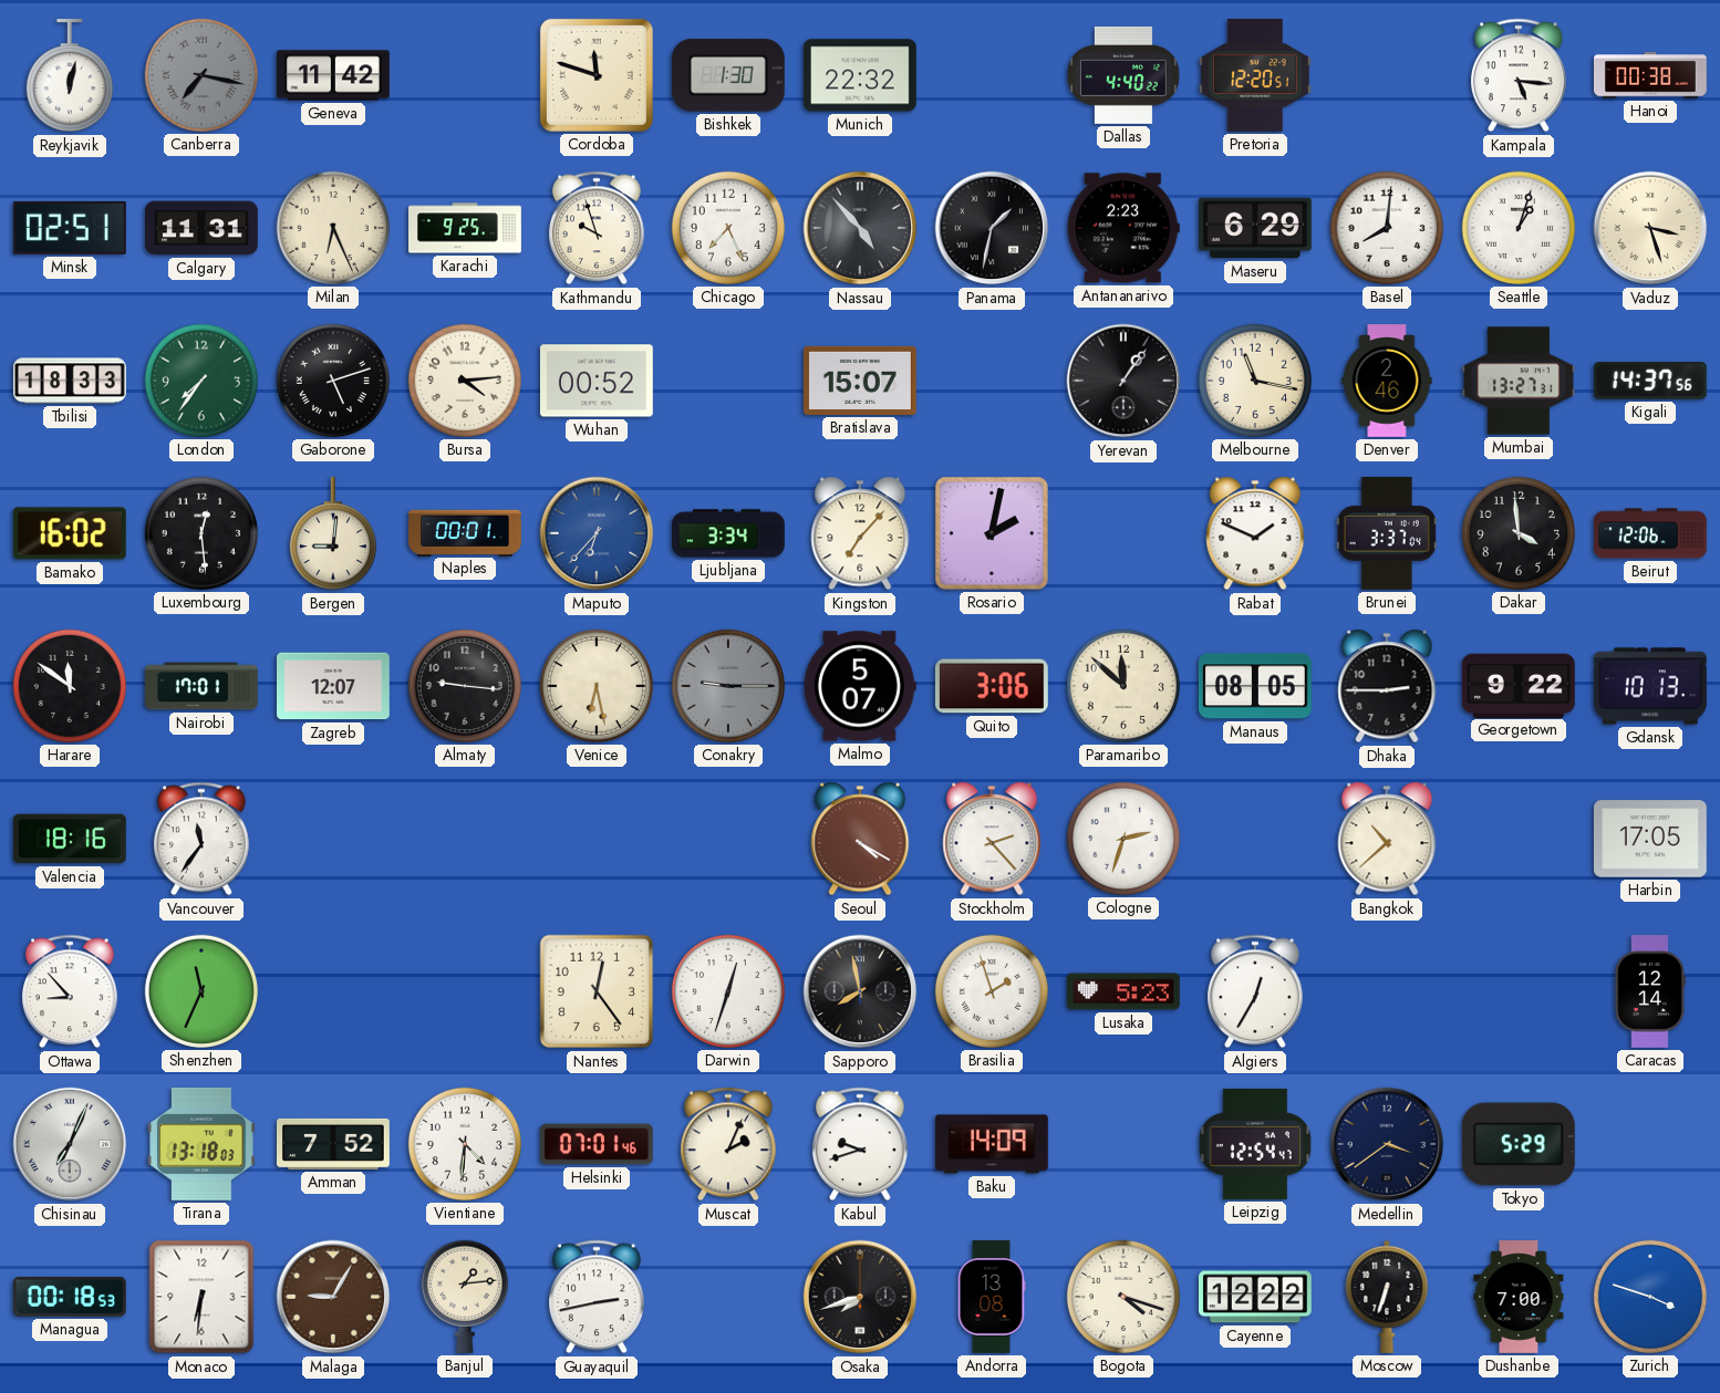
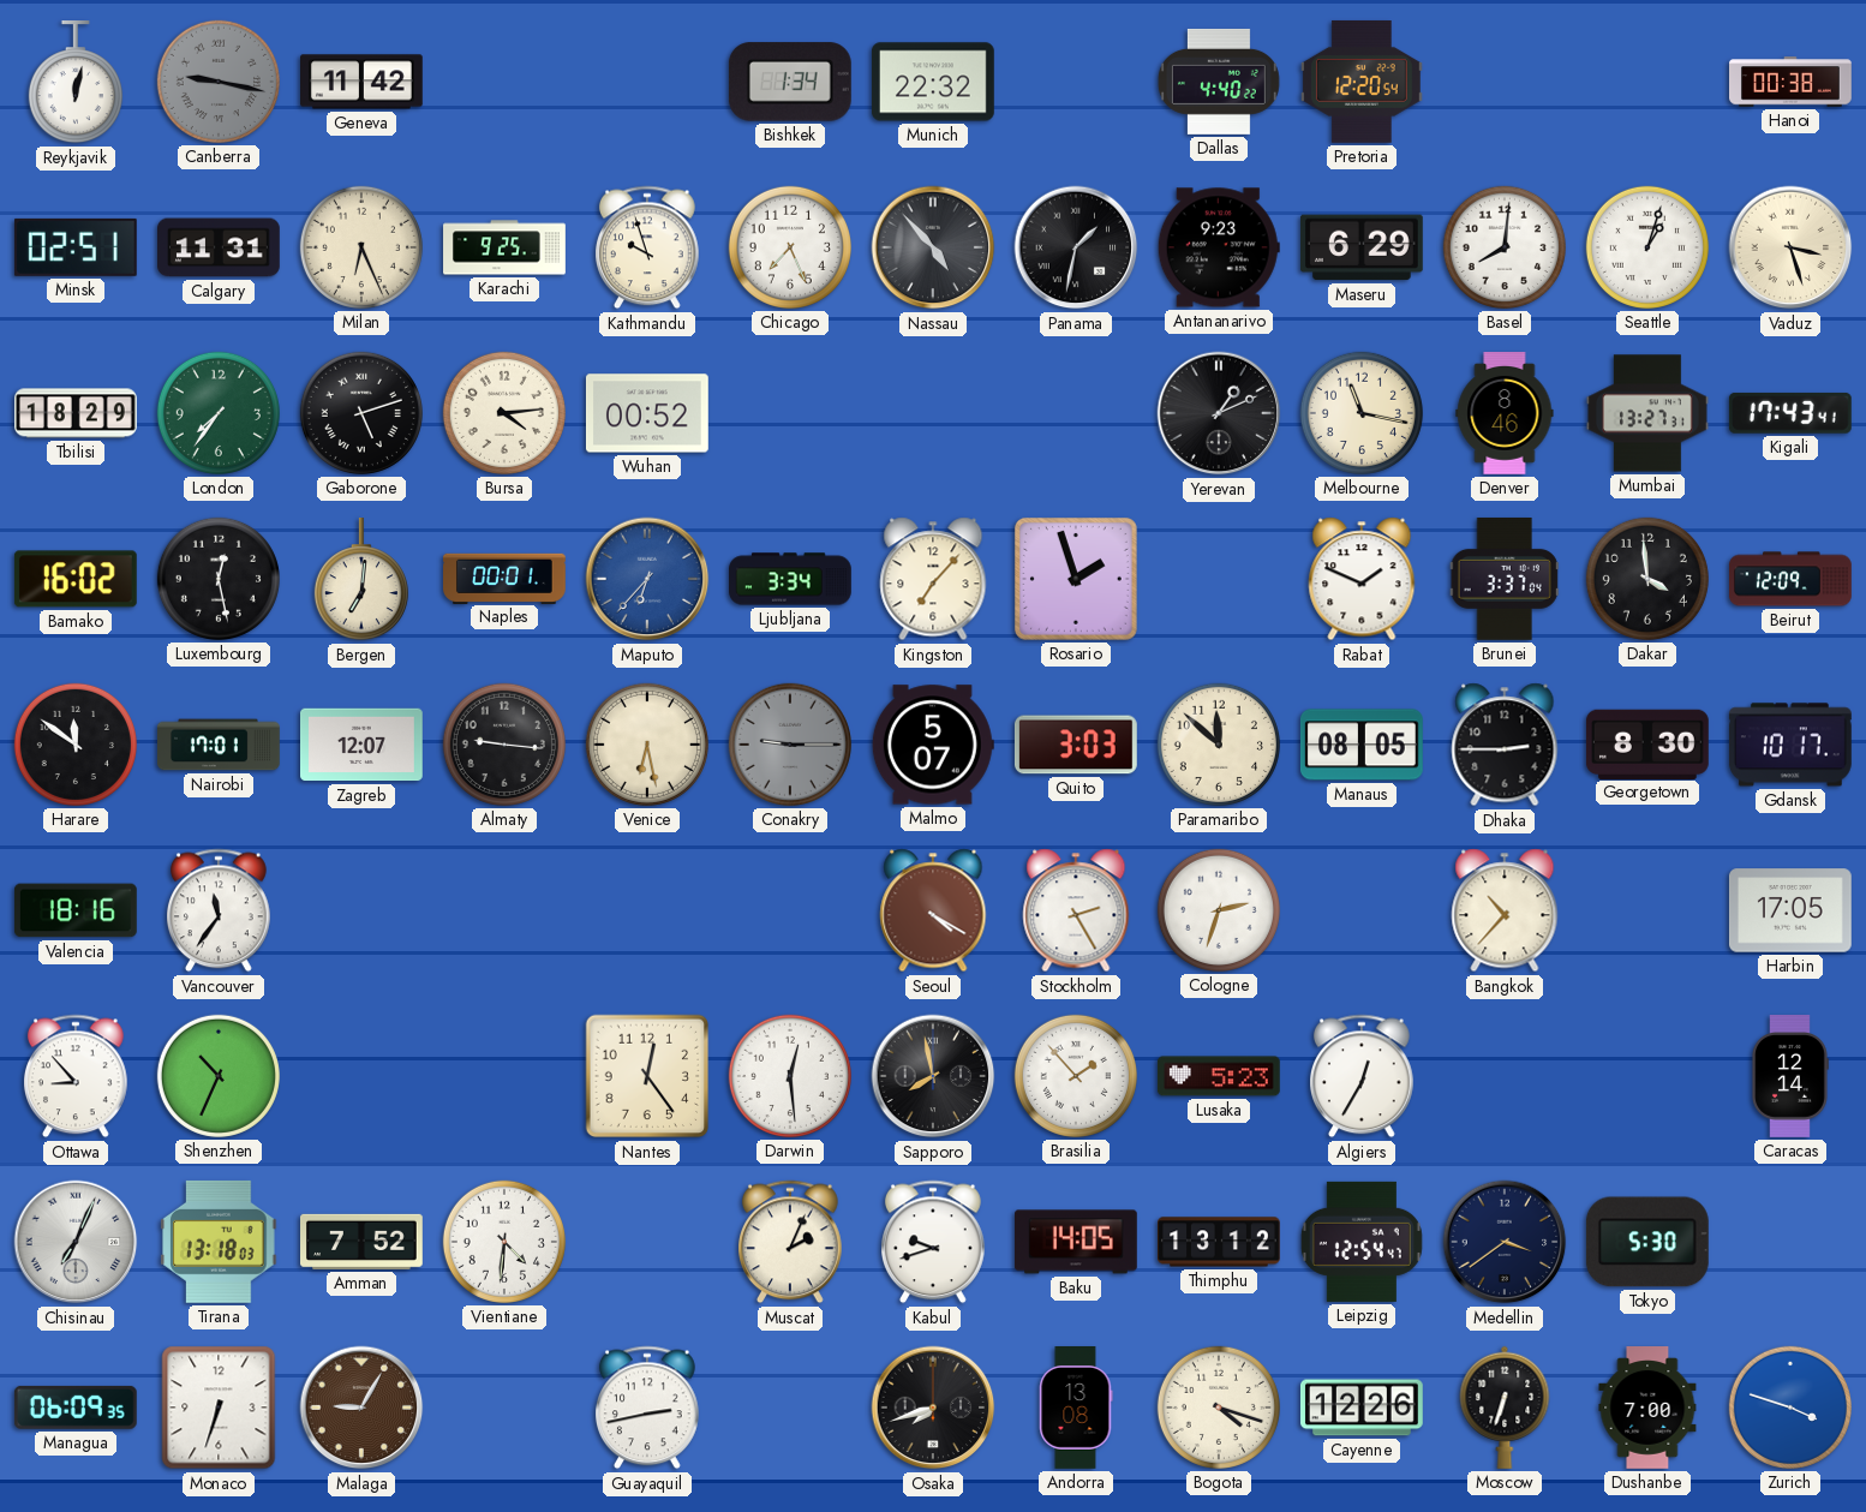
Canberra: 7:17 -> 9:17 (219, 82)
Cordoba: 11:48 -> none (597, 75)
Bishkek: 1:30 -> 1:34 (790, 82)
Pretoria: 12:20:51 -> 12:20:54 (1362, 82)
Kampala: 5:16 -> none (1520, 75)
Antananarivo: 2:23 -> 9:23 (1219, 247)
Tbilisi: 18:33 -> 18:29 (77, 413)
Bratislava: 15:07 -> none (860, 381)
Yerevan: 1:06 -> 1:11 (1219, 413)
Denver: 2:46 -> 8:46 (1505, 414)
Kigali: 14:37 -> 17:43 (1790, 413)
Luxembourg: 12:29 -> 12:28 (219, 579)
Bergen: 9:01 -> 7:01 (361, 580)
Rosario: 2:02 -> 1:57 (1076, 579)
Beirut: 12:06 -> 12:09 (1792, 579)
Quito: 3:06 -> 3:03 (1076, 745)
Georgetown: 9:22 -> 8:30 (1647, 743)
Gdansk: 10:13 -> 10:17 (1790, 745)
Stockholm: 2:23 -> 2:25 (1076, 910)
Bangkok: 10:38 -> 10:37 (1505, 910)
Shenzhen: 11:34 -> 10:34 (219, 1076)
Darwin: 12:33 -> 12:29 (790, 1076)
Brasilia: 1:57 -> 1:53 (1076, 1076)
Helsinki: 07:01 -> none (597, 1144)
Baku: 14:09 -> 14:05 (1077, 1242)
Thimphu: none -> 13:12 (1220, 1242)
Tokyo: 5:29 -> 5:30 (1647, 1242)
Managua: 00:18 -> 06:09 (76, 1408)
Monaco: 6:31 -> 6:33 (219, 1408)
Banjul: 1:14 -> none (465, 1297)
Cayenne: 12:22 -> 12:26 (1362, 1408)
